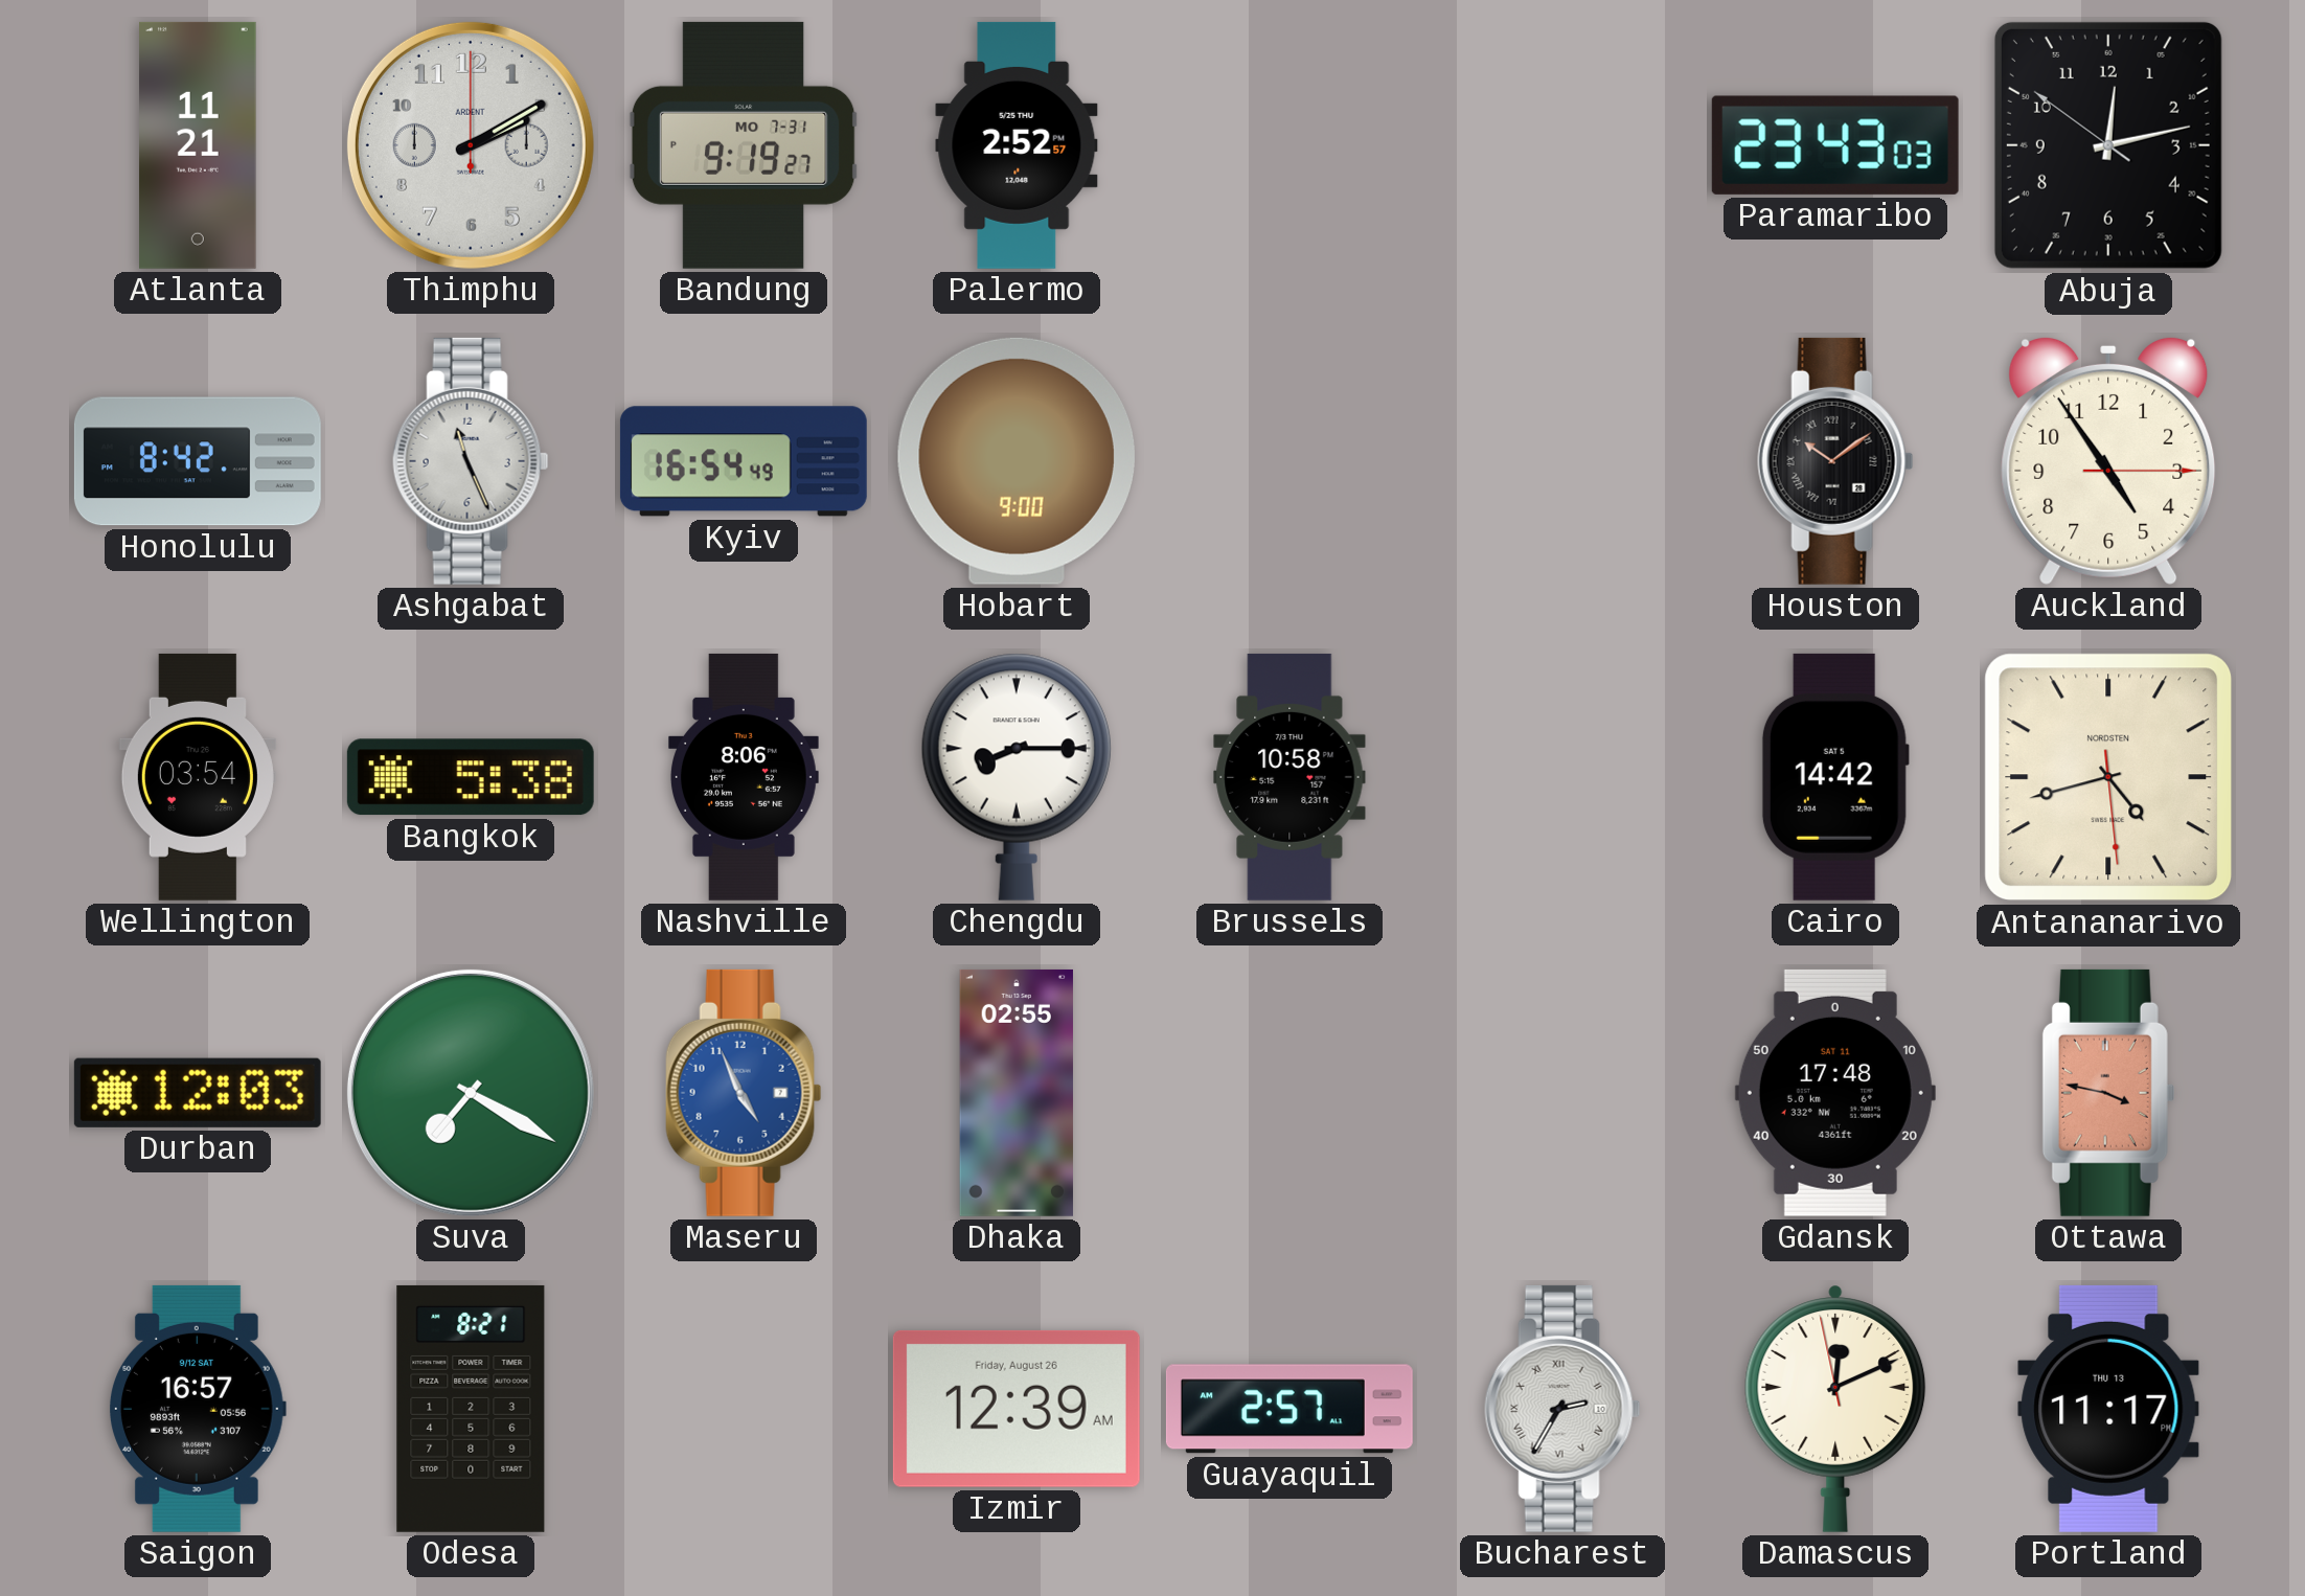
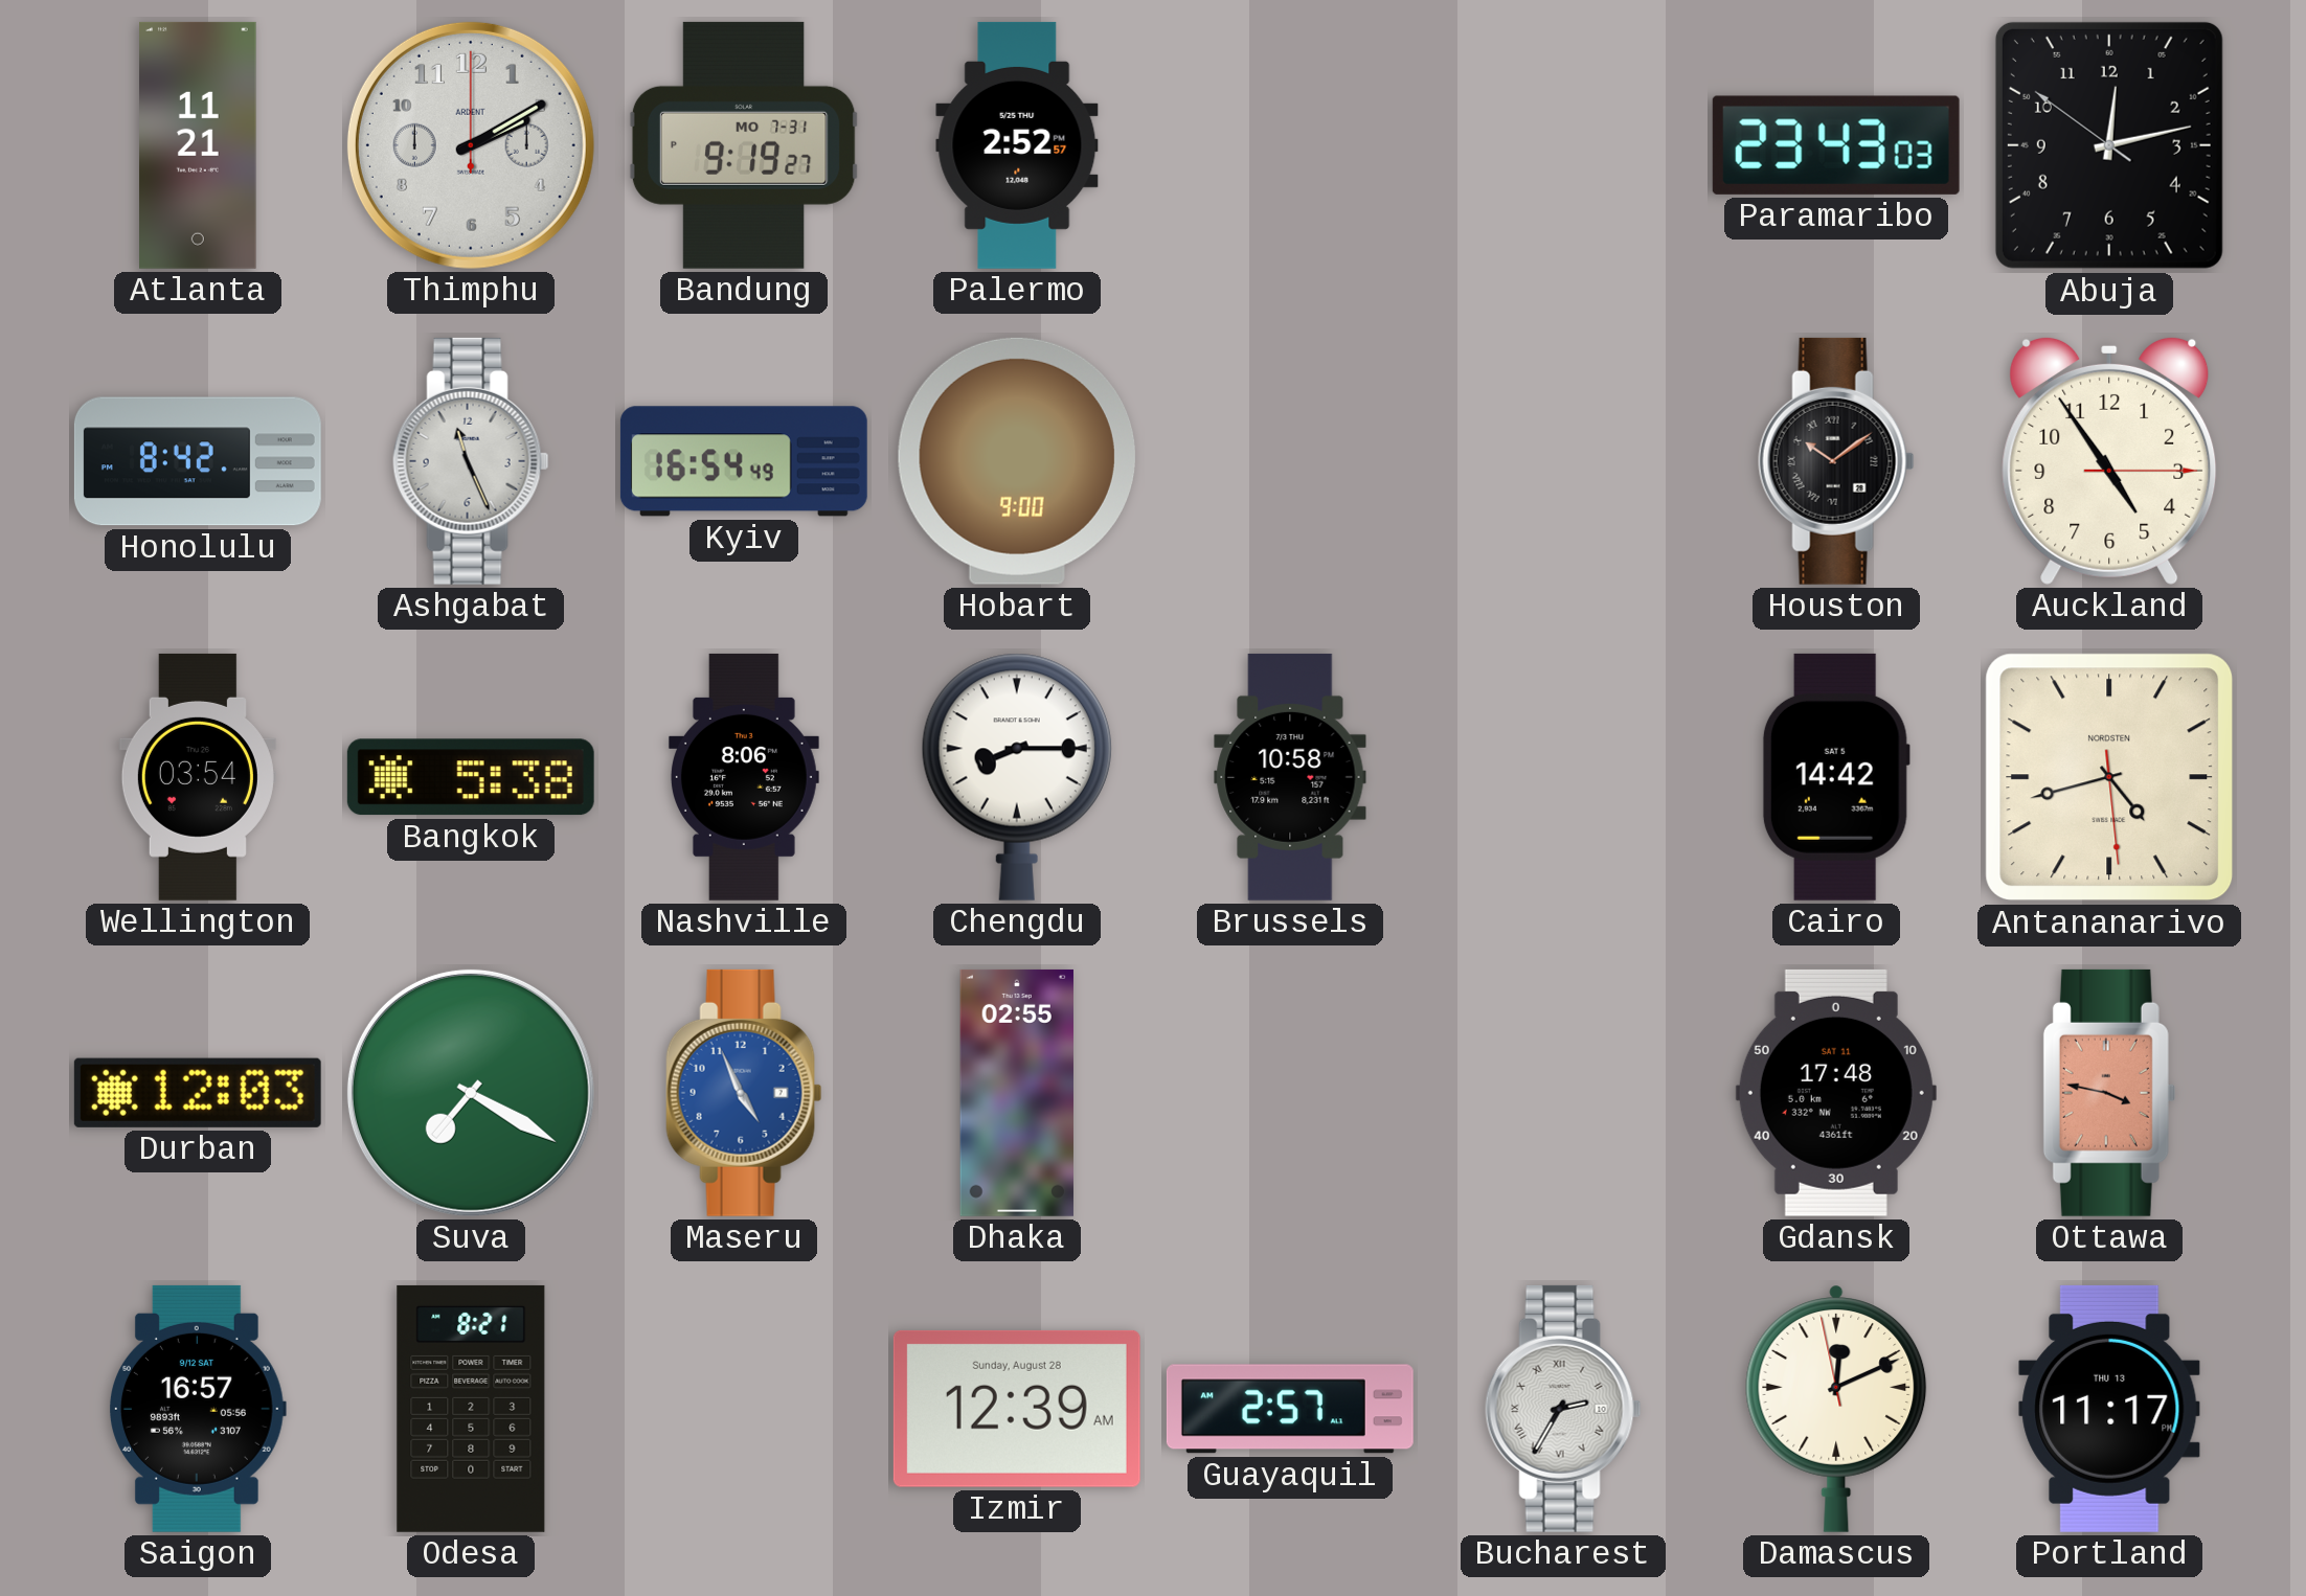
Izmir date: Friday, August 26 -> Sunday, August 28 (1017, 1409)
